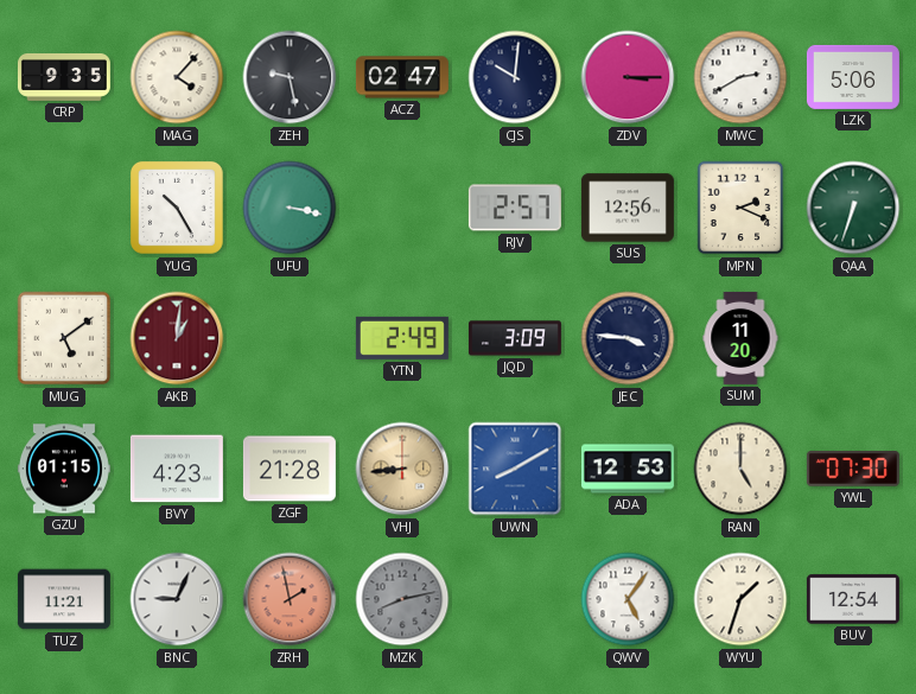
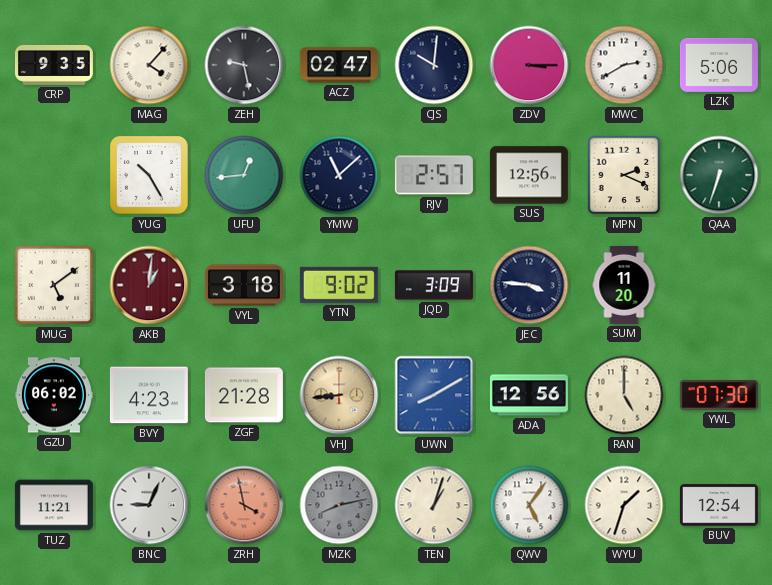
UFU: 3:17 -> 12:44 (244, 175)
YMW: none -> 11:08 (339, 175)
VYL: none -> 3:18 (244, 285)
YTN: 2:49 -> 9:02 (339, 285)
GZU: 01:15 -> 06:02 (54, 395)
ADA: 12:53 -> 12:56 (529, 395)
ZRH: 1:58 -> 3:58 (244, 505)
TEN: none -> 1:03 (434, 505)
